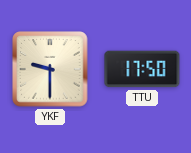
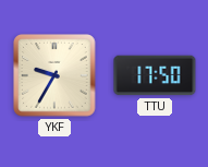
YKF: 9:30 -> 9:35 (54, 75)
